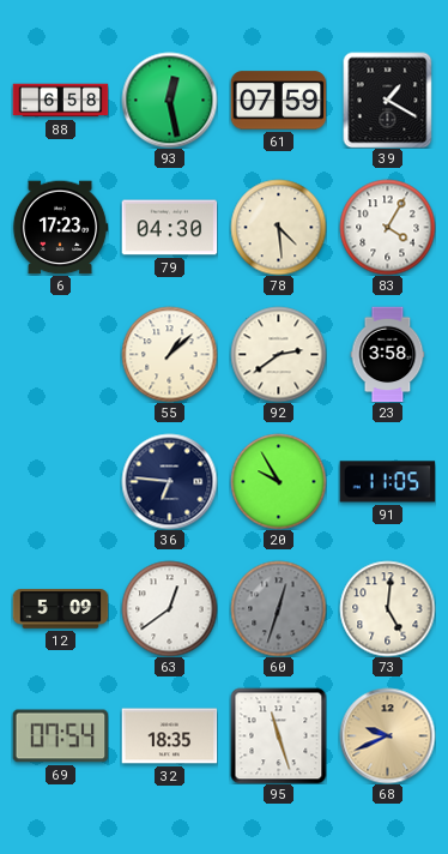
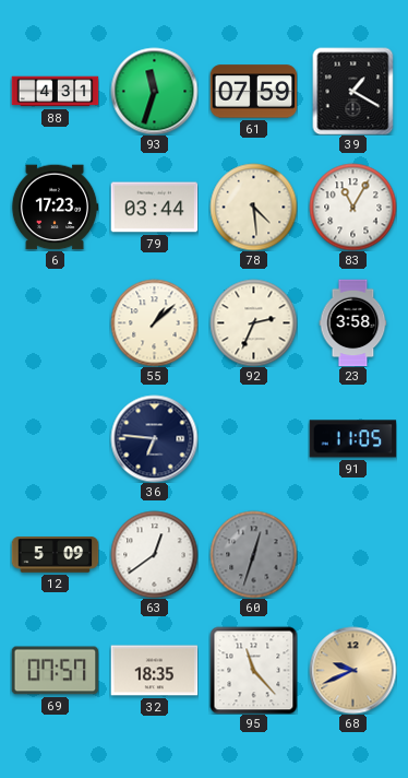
88: 6:58 -> 4:31 (55, 92)
93: 12:28 -> 11:33 (154, 91)
79: 04:30 -> 03:44 (154, 208)
83: 4:05 -> 11:05 (352, 207)
92: 2:39 -> 2:34 (253, 322)
20: 9:55 -> none (278, 481)
73: 5:01 -> none (387, 608)
69: 07:54 -> 07:57 (55, 671)
95: 11:27 -> 11:23 (253, 670)
